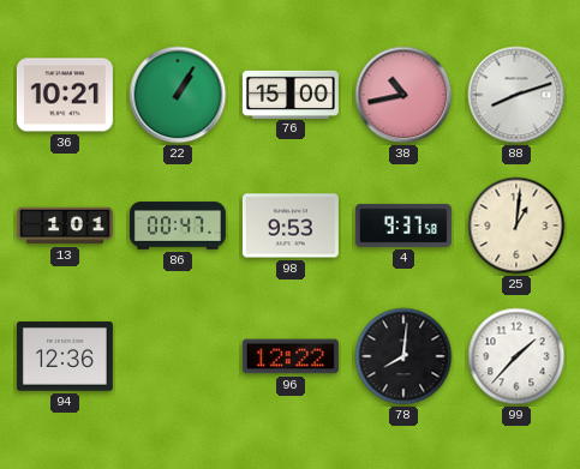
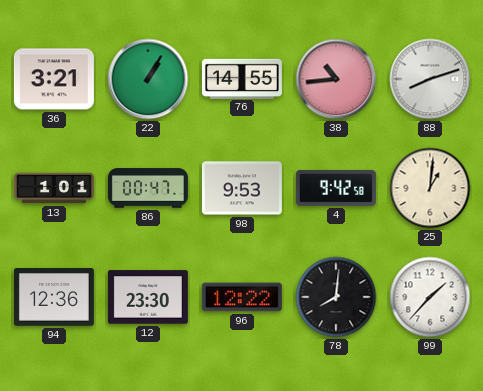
36: 10:21 -> 3:21 (54, 79)
76: 15:00 -> 14:55 (242, 78)
38: 10:43 -> 10:44 (336, 79)
4: 9:37 -> 9:42 (336, 188)
12: none -> 23:30 (148, 297)
